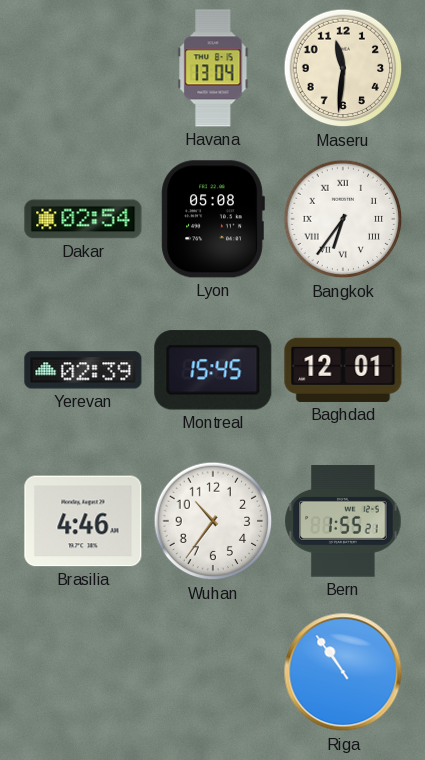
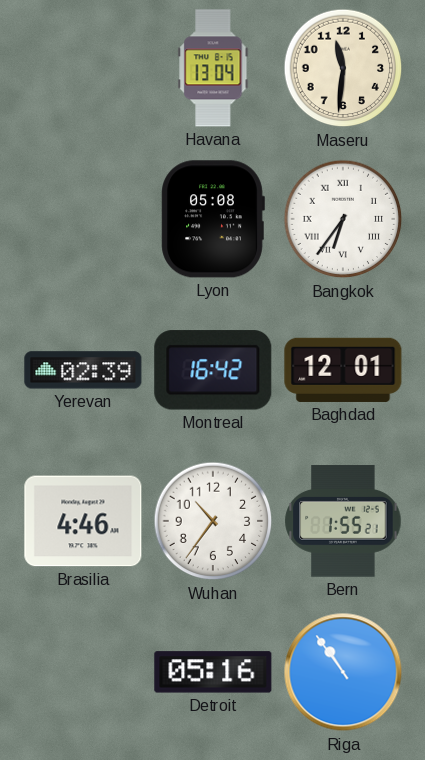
Dakar: 02:54 -> none (83, 219)
Montreal: 15:45 -> 16:42 (213, 370)
Detroit: none -> 05:16 (213, 672)
